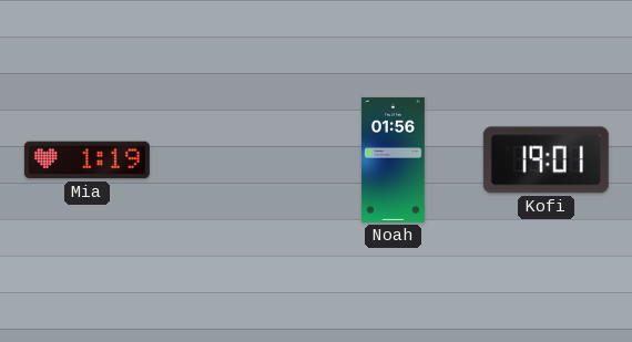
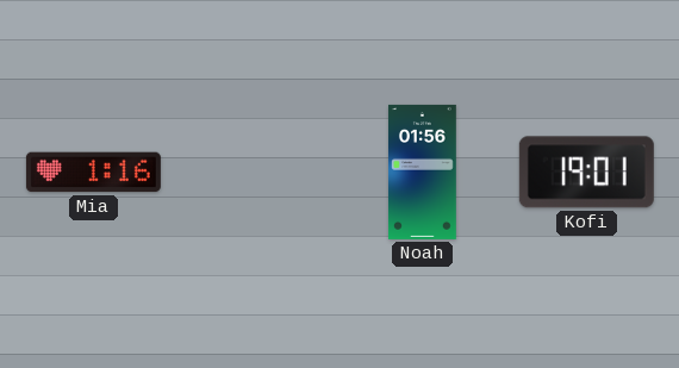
Mia: 1:19 -> 1:16 (93, 173)
